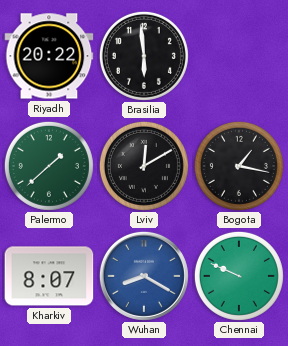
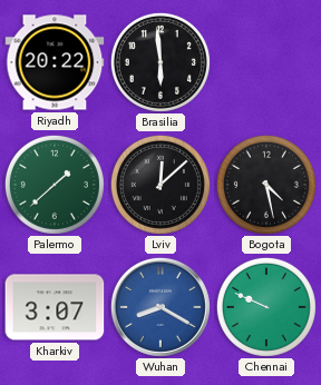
Lviv: 12:10 -> 12:08 (160, 185)
Bogota: 1:17 -> 4:28 (266, 185)
Kharkiv: 8:07 -> 3:07 (55, 307)
